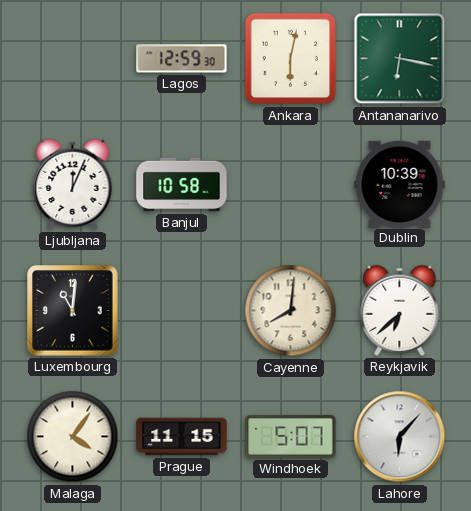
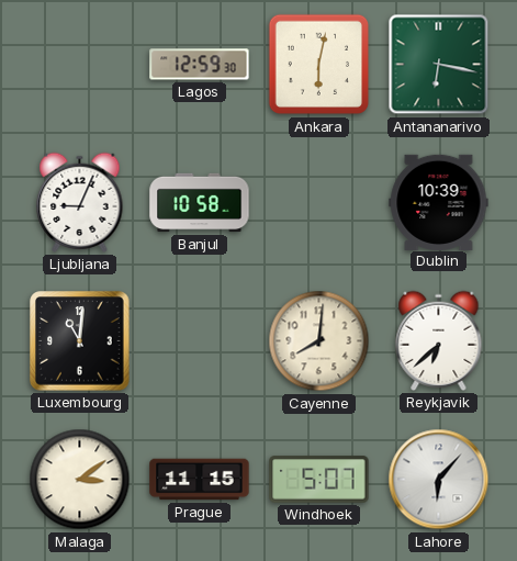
Ljubljana: 12:04 -> 9:04 (80, 202)
Malaga: 4:06 -> 3:09 (80, 480)
